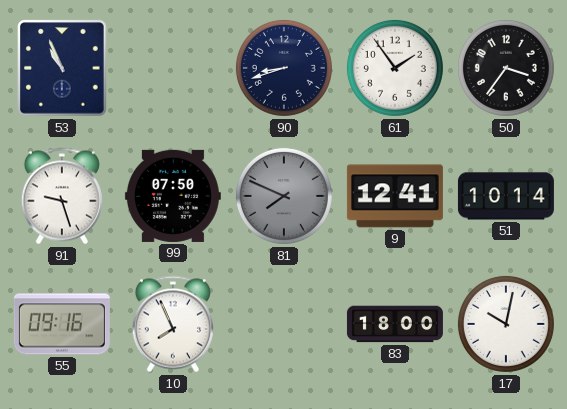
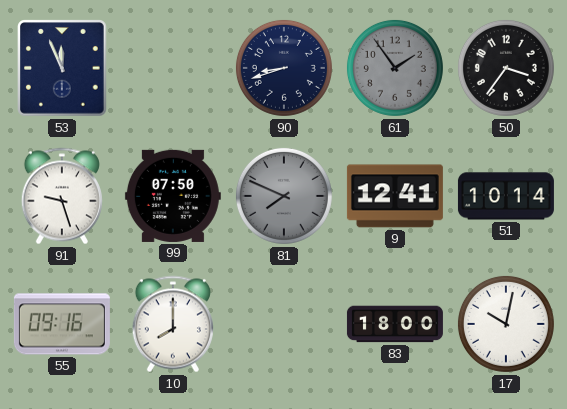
53: 10:56 -> 11:56 (62, 68)
61 dial: white -> grey (395, 68)
10: 7:56 -> 8:00 (173, 324)
